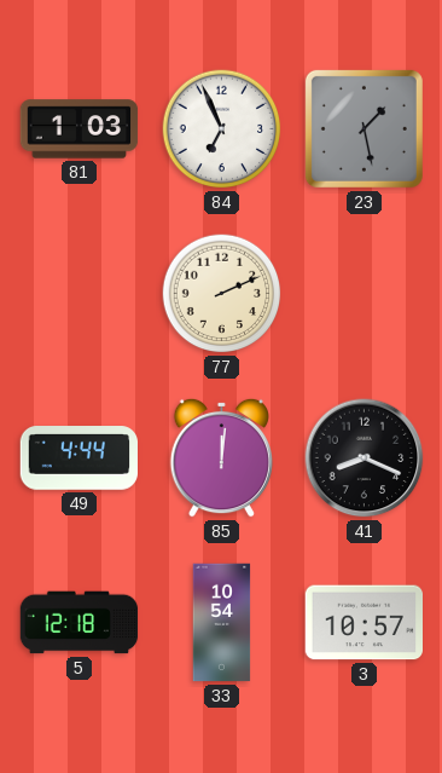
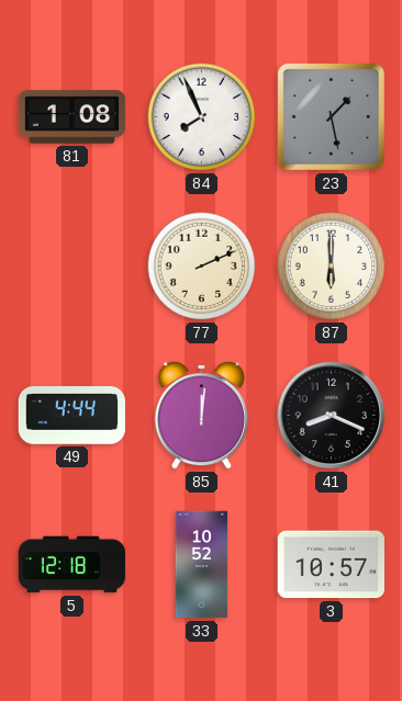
81: 1:03 -> 1:08 (72, 117)
84: 6:56 -> 7:56 (202, 117)
87: none -> 6:00 (332, 267)
33: 10:54 -> 10:52 (202, 565)
